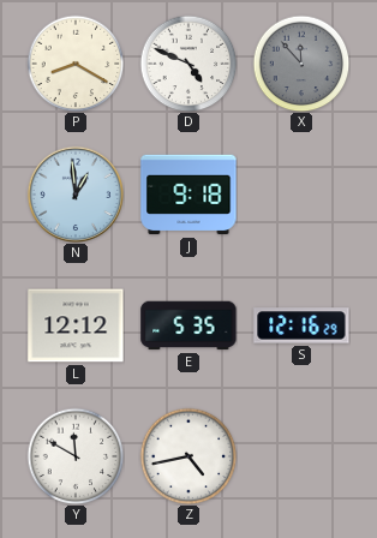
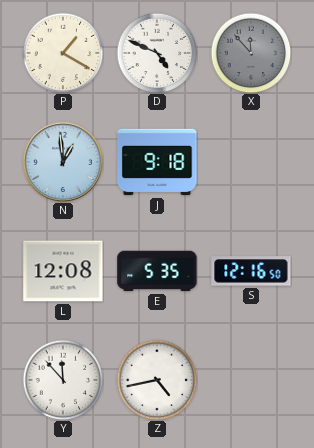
P: 8:20 -> 1:20 (63, 53)
L: 12:12 -> 12:08 (63, 271)
S: 12:16:29 -> 12:16:50 (251, 271)
Y: 11:50 -> 11:53 (63, 380)
